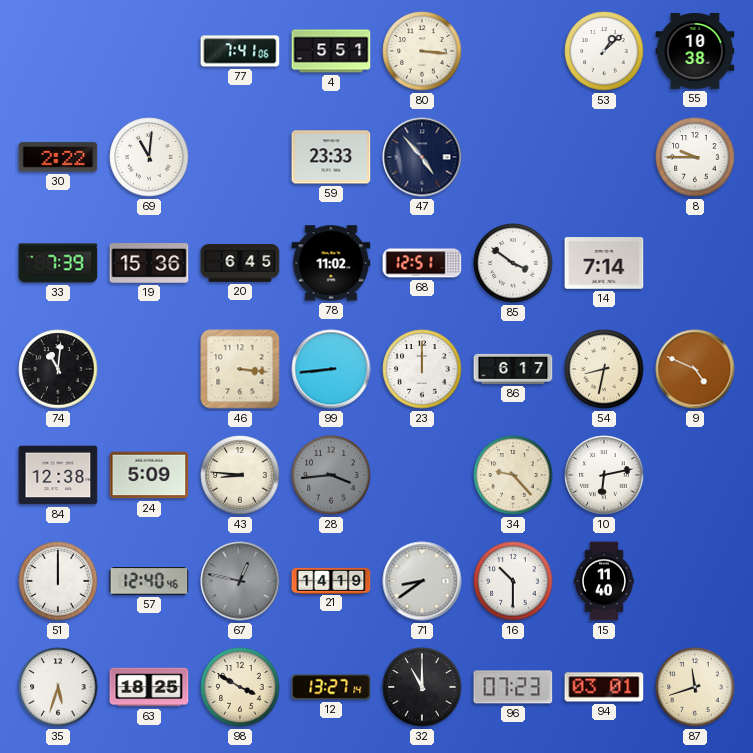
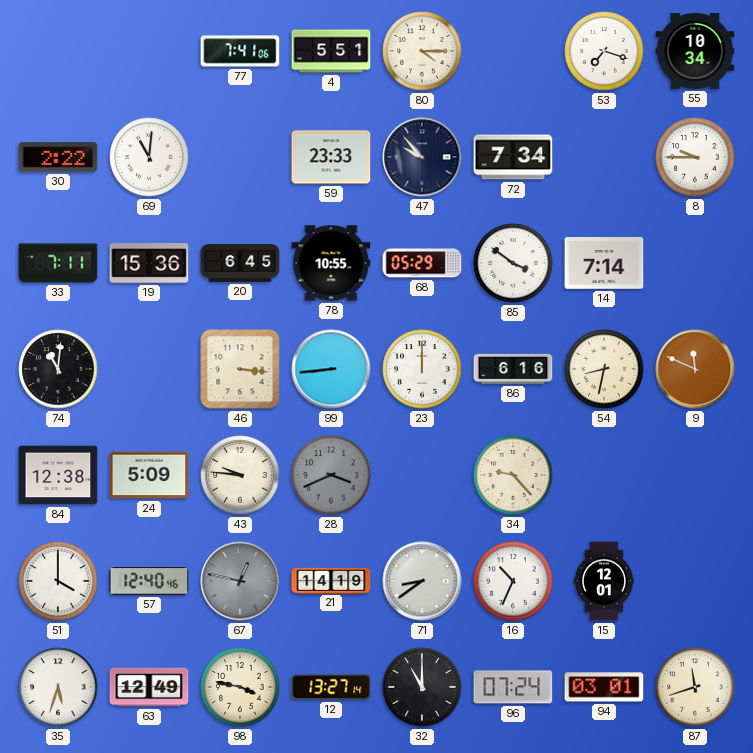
80: 3:16 -> 4:15 (422, 51)
53: 1:08 -> 7:18 (604, 51)
55: 10:38 -> 10:34 (695, 51)
47: 4:53 -> 9:53 (422, 157)
72: none -> 7:34 (513, 157)
33: 7:39 -> 7:11 (58, 263)
78: 11:02 -> 10:55 (331, 263)
68: 12:51 -> 05:29 (422, 263)
86: 6:17 -> 6:16 (513, 369)
9: 4:49 -> 11:49 (695, 369)
43: 8:46 -> 9:46 (240, 475)
28: 3:44 -> 3:41 (331, 475)
10: 6:13 -> none (604, 475)
51: 12:00 -> 4:00 (58, 581)
16: 10:30 -> 10:34 (513, 581)
15: 11:40 -> 12:01 (603, 581)
63: 18:25 -> 12:49 (149, 687)
98: 3:50 -> 3:47 (240, 687)
96: 07:23 -> 07:24 (513, 687)
